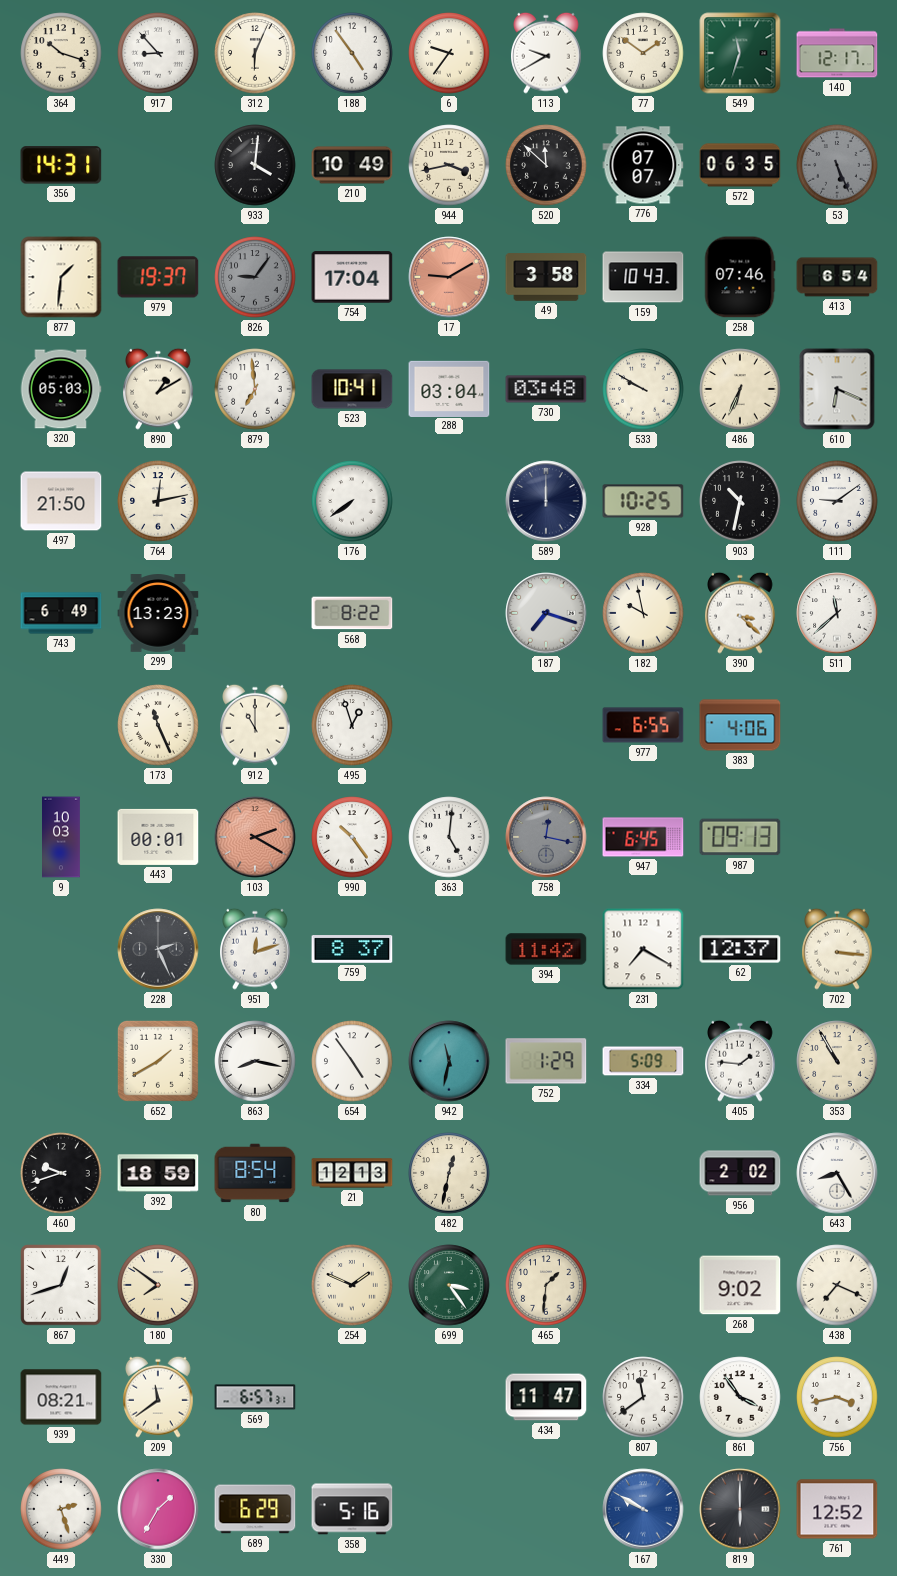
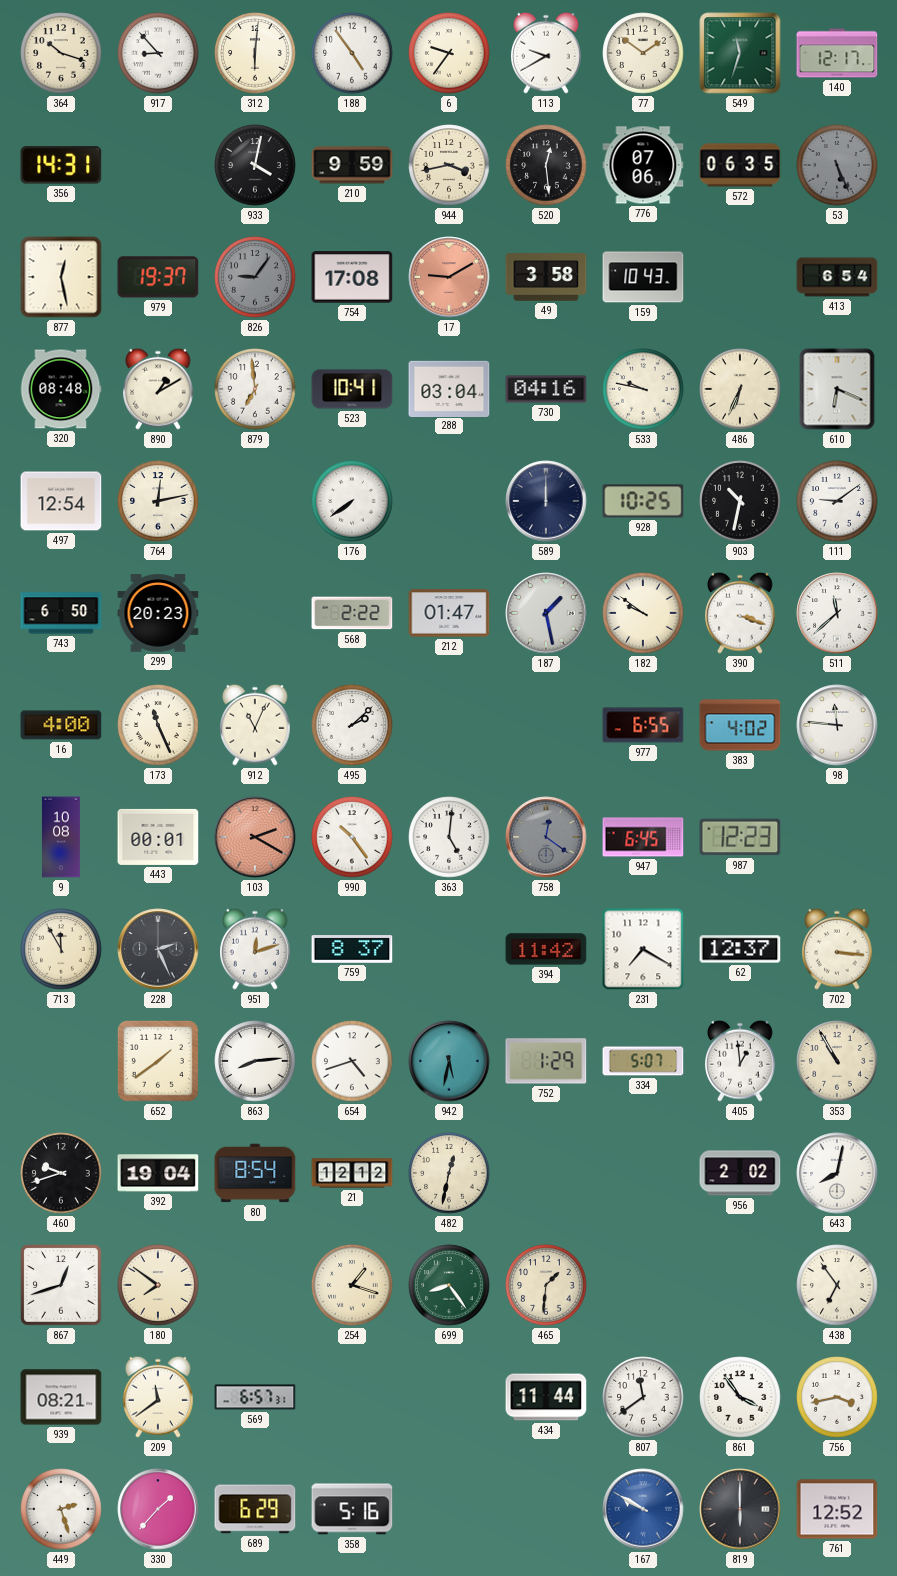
312: 6:04 -> 6:01 (255, 53)
933: 4:01 -> 4:02 (255, 165)
210: 10:49 -> 9:59 (352, 165)
520: 11:52 -> 12:29 (546, 165)
776: 07:07 -> 07:06 (643, 165)
877: 1:31 -> 12:28 (61, 277)
754: 17:04 -> 17:08 (352, 277)
258: 07:46 -> none (740, 277)
320: 05:03 -> 08:48 (61, 389)
730: 03:48 -> 04:16 (546, 389)
533: 9:50 -> 9:47 (643, 389)
497: 21:50 -> 12:54 (61, 501)
743: 6:49 -> 6:50 (61, 613)
299: 13:23 -> 20:23 (158, 613)
568: 8:22 -> 2:22 (352, 613)
212: none -> 01:47 (449, 613)
187: 7:18 -> 1:28 (546, 613)
182: 9:58 -> 9:51 (643, 613)
390: 3:22 -> 3:18 (740, 613)
16: none -> 4:00 (61, 725)
912: 11:00 -> 11:04 (255, 725)
495: 12:57 -> 2:08 (352, 725)
383: 4:06 -> 4:02 (740, 725)
98: none -> 11:46 (837, 725)
9: 10:03 -> 10:08 (62, 837)
758: 12:17 -> 12:21 (546, 837)
987: 09:13 -> 12:23 (740, 837)
713: none -> 11:55 (61, 949)
652: 1:40 -> 1:39 (158, 1061)
863: 8:17 -> 8:14 (255, 1061)
654: 4:54 -> 4:42 (352, 1061)
942: 11:32 -> 5:32 (449, 1061)
334: 5:09 -> 5:07 (643, 1061)
405: 1:46 -> 12:59 (740, 1061)
392: 18:59 -> 19:04 (158, 1173)
21: 12:13 -> 12:12 (352, 1173)
643: 8:25 -> 8:02 (837, 1173)
254: 1:49 -> 1:18 (352, 1285)
699: 3:24 -> 8:24 (449, 1285)
268: 9:02 -> none (740, 1285)
438: 7:19 -> 6:54 (837, 1285)
434: 11:47 -> 11:44 (546, 1397)
330: 1:35 -> 1:37 (158, 1509)
